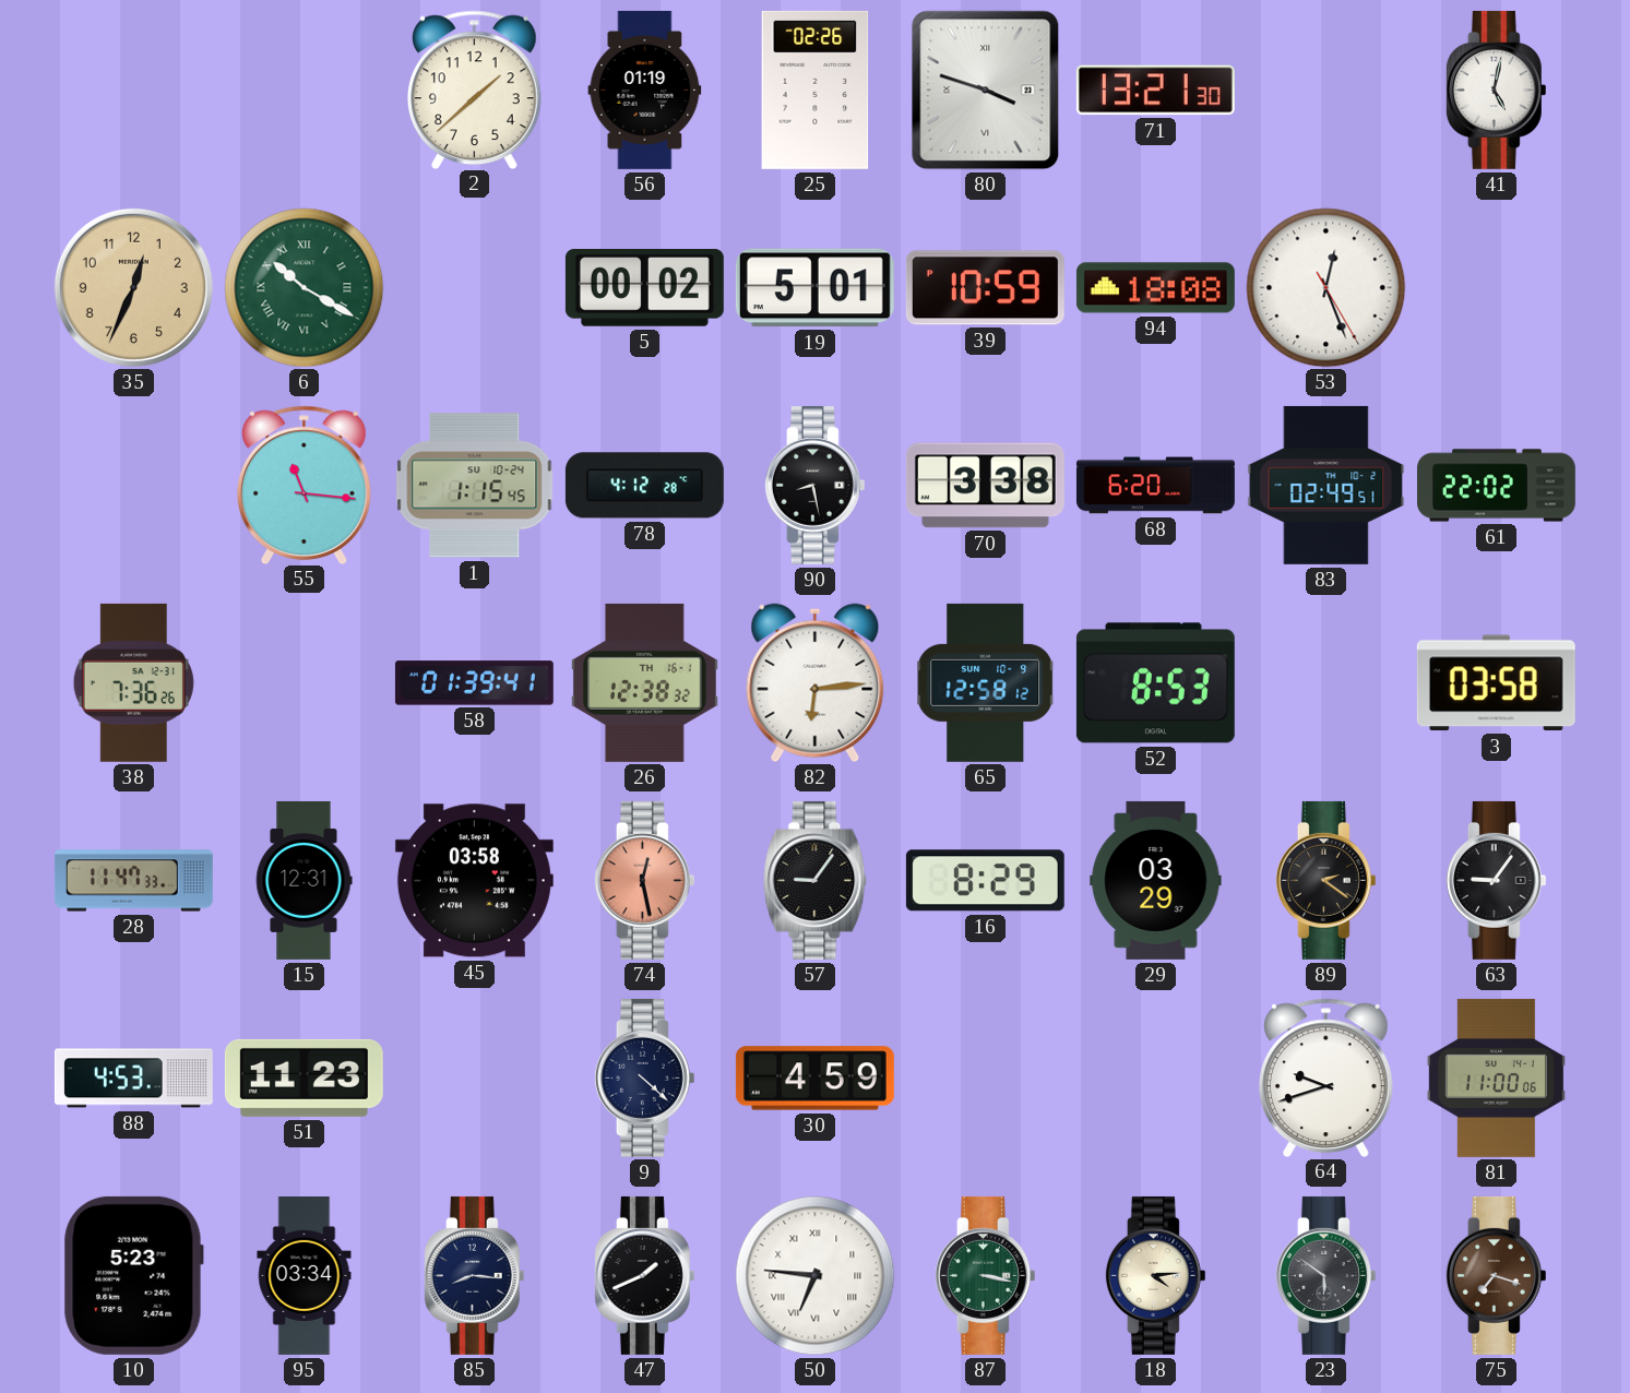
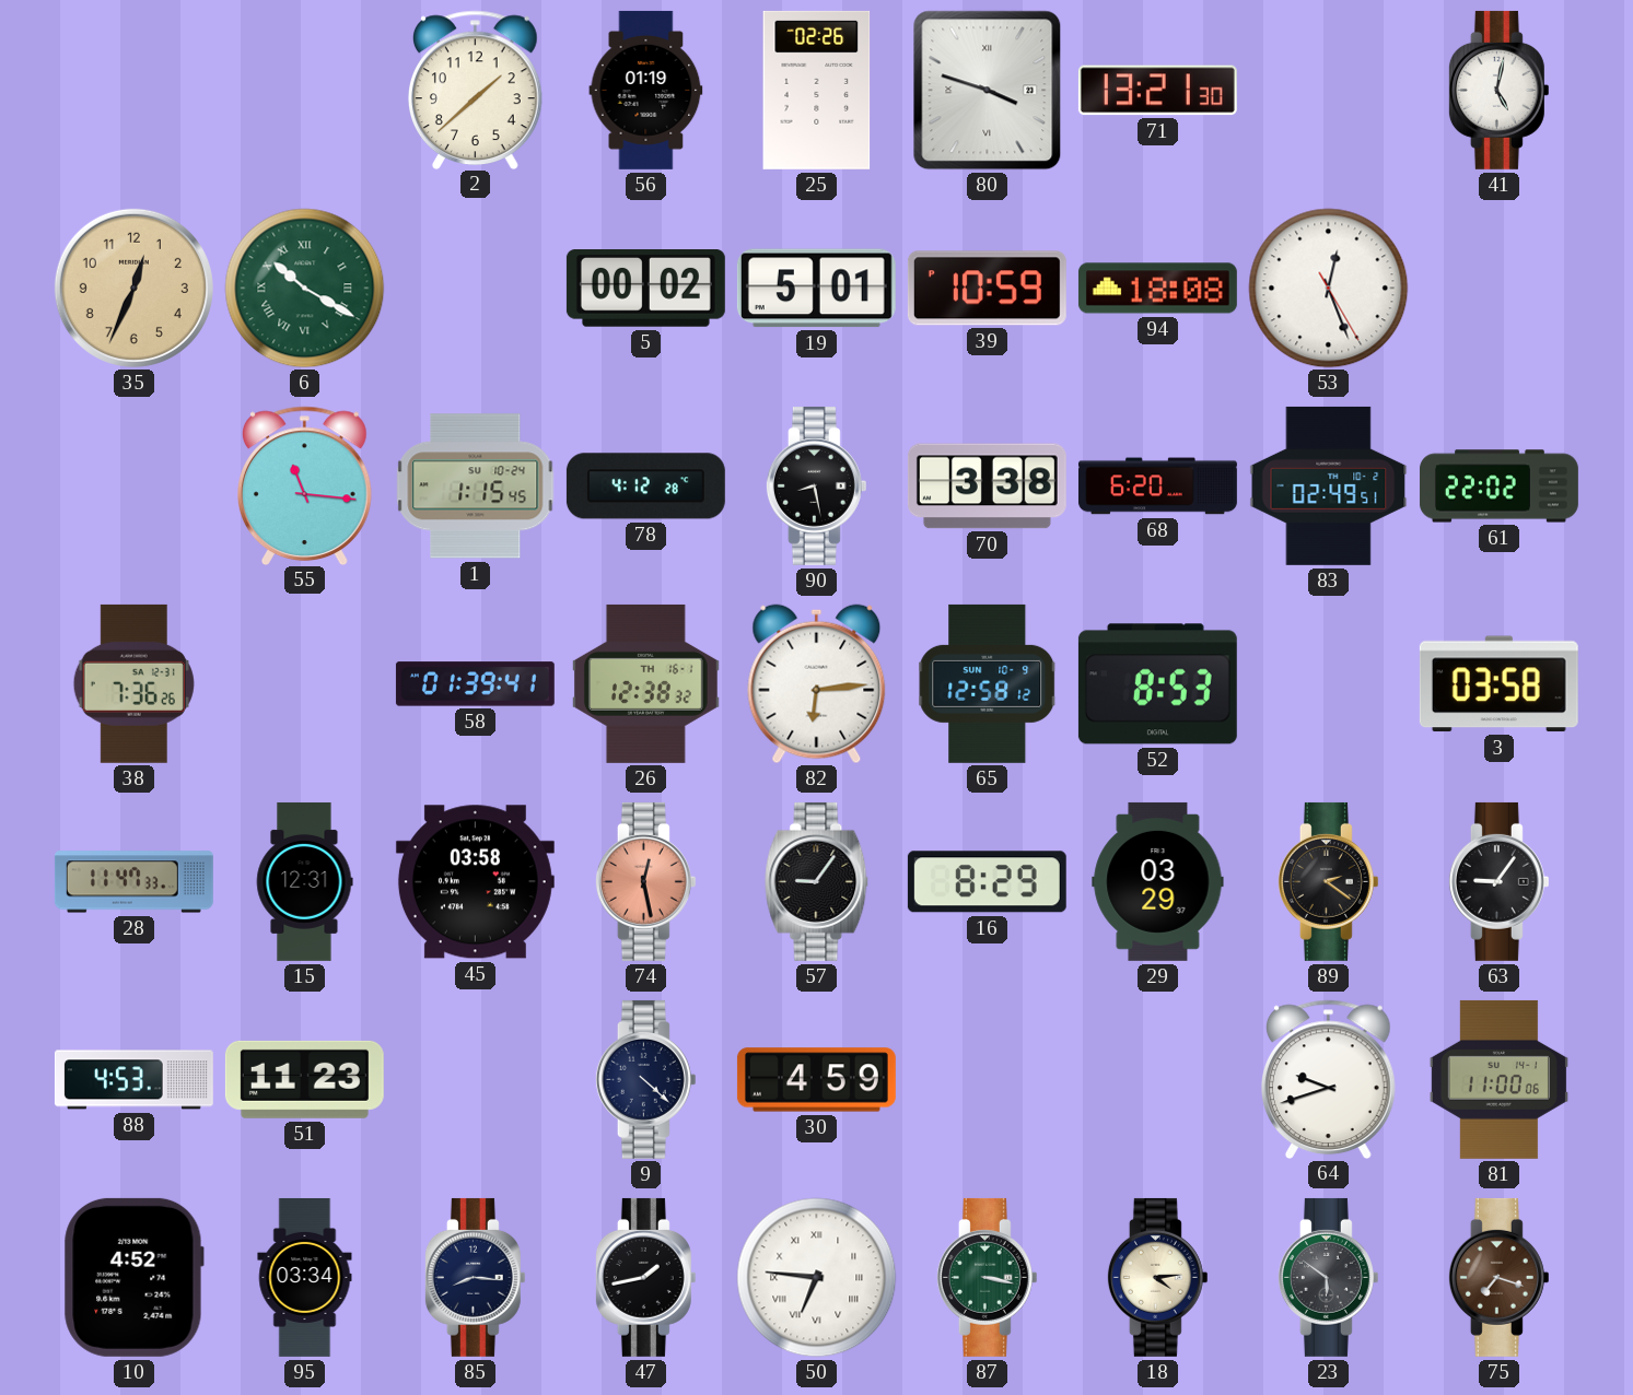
10: 5:23 -> 4:52 (133, 1277)
47: 1:41 -> 1:43 (645, 1277)
